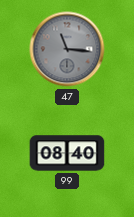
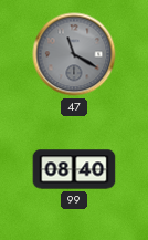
47: 11:16 -> 11:20 (74, 54)
